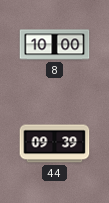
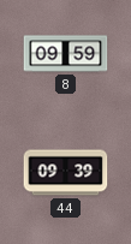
8: 10:00 -> 09:59 (66, 54)
